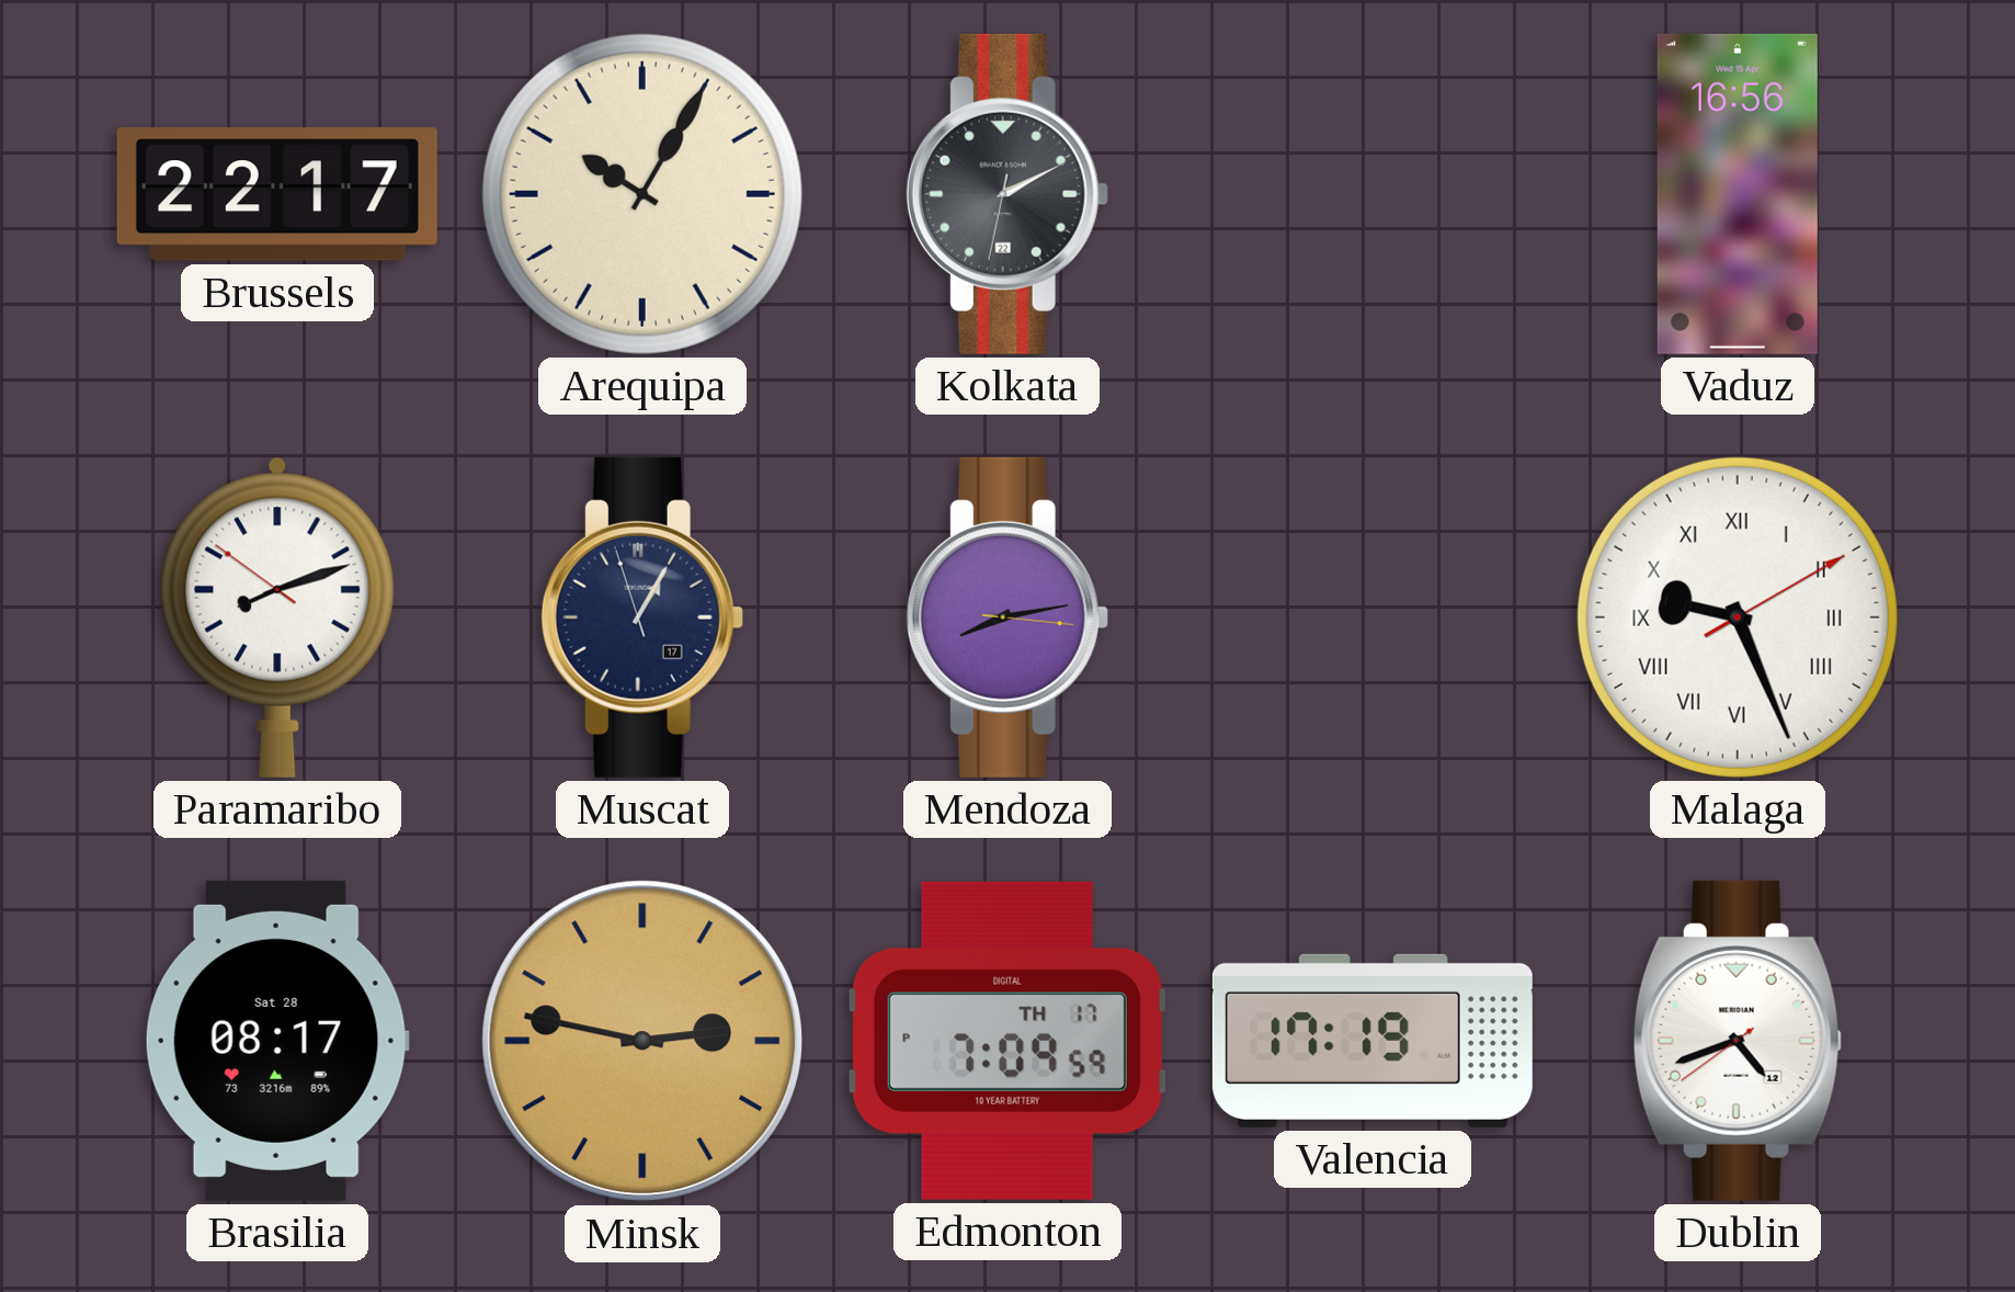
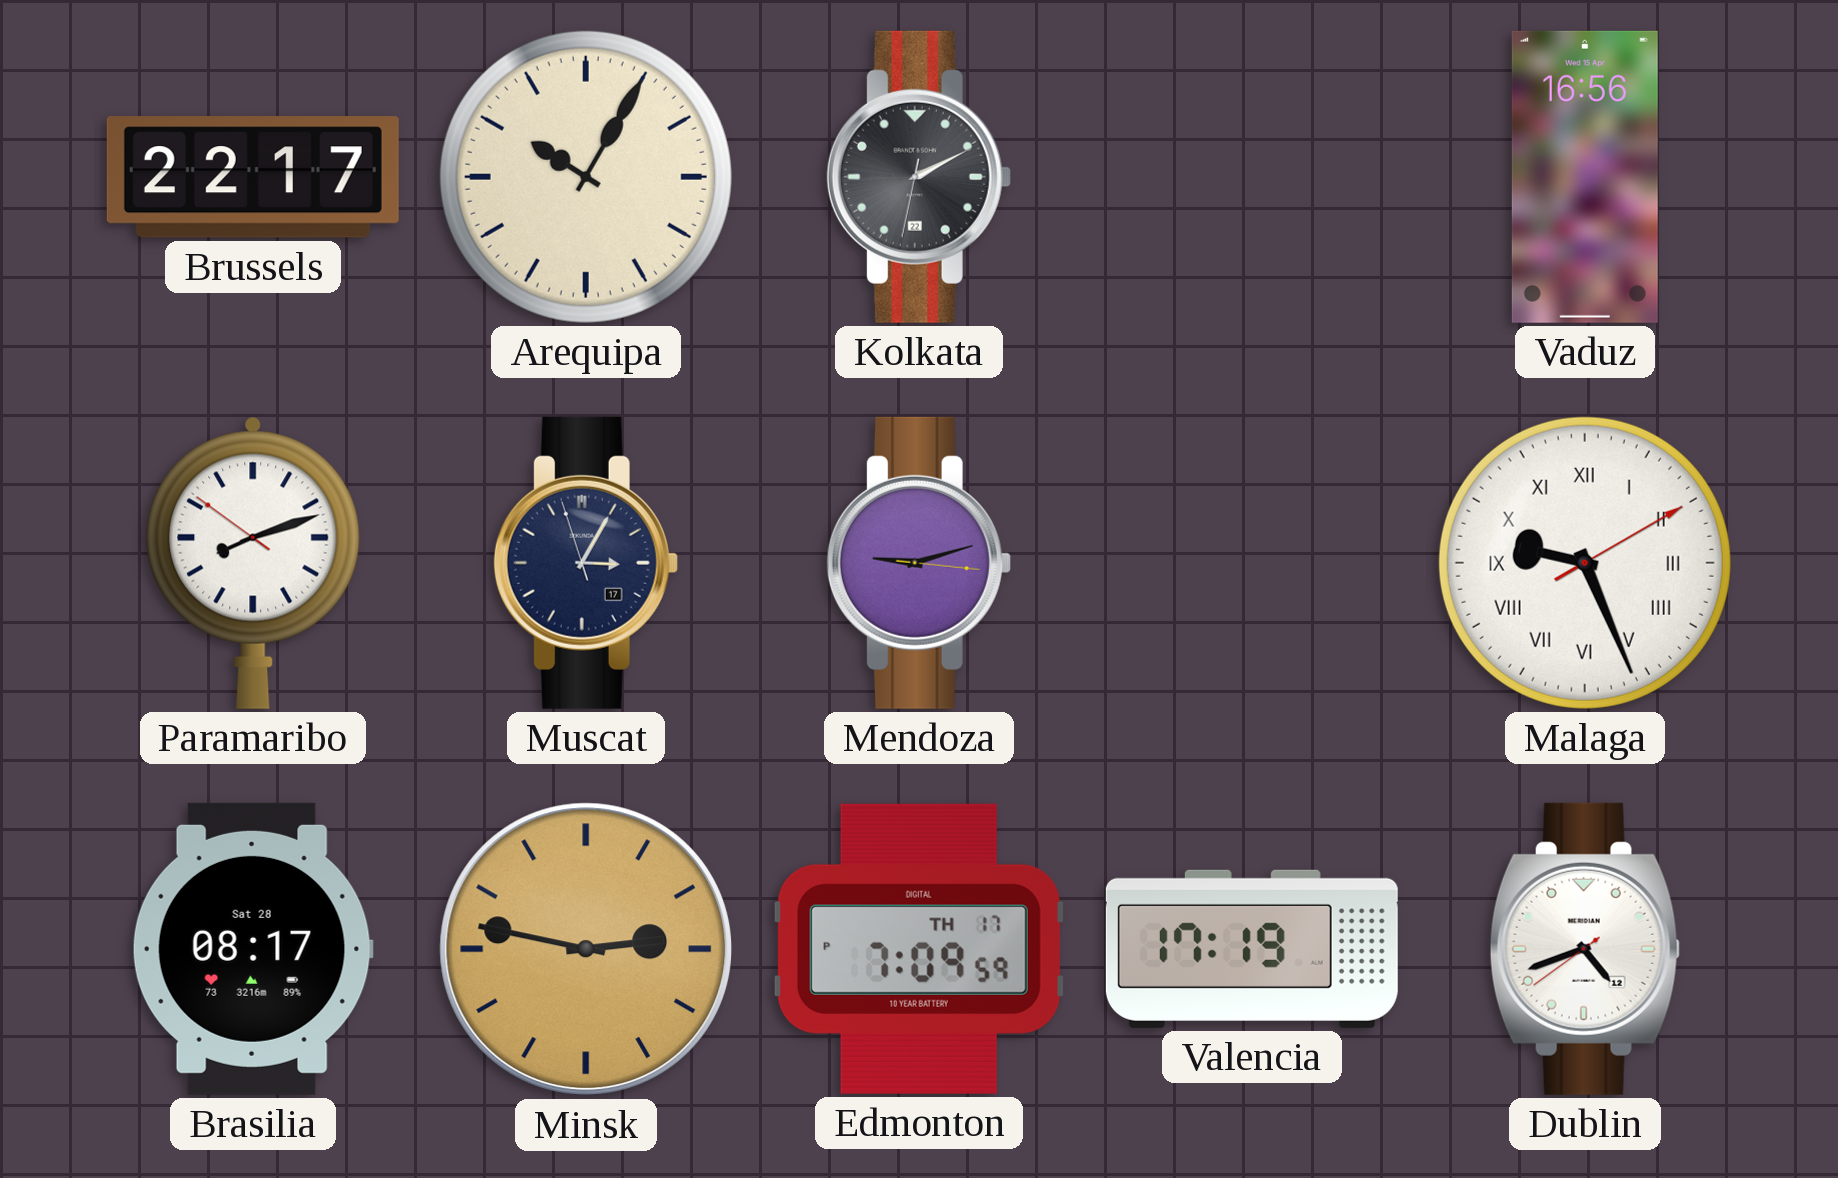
Muscat: 1:04 -> 3:04 (586, 563)
Mendoza: 8:13 -> 9:12 (919, 563)
